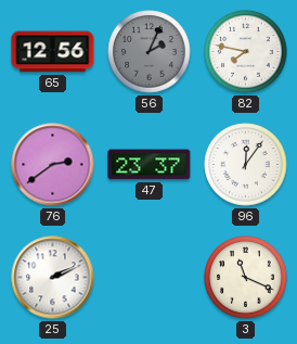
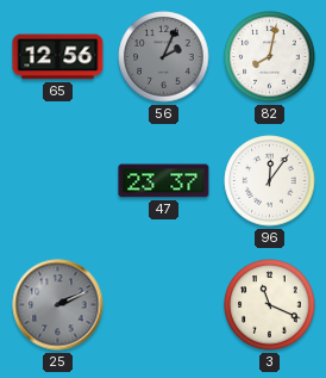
82: 7:47 -> 8:02 (270, 57)
76: 2:39 -> none (53, 165)
25 dial: white -> grey (58, 305)
